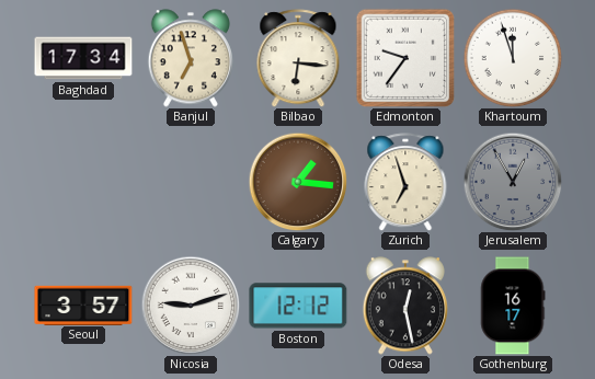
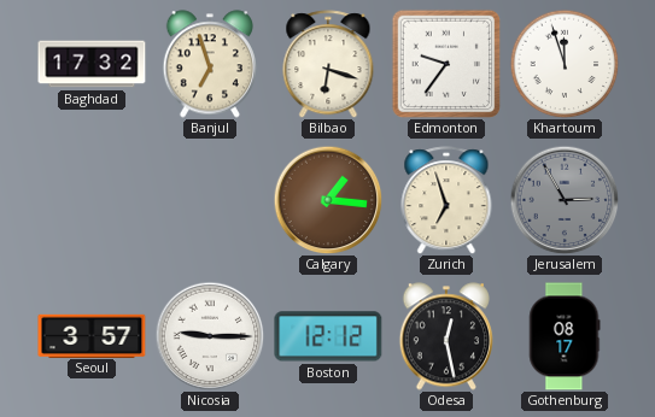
Baghdad: 17:34 -> 17:32 (92, 64)
Bilbao: 6:16 -> 6:18 (328, 64)
Jerusalem: 12:55 -> 2:55 (565, 200)
Nicosia: 9:12 -> 9:15 (210, 336)
Gothenburg: 16:17 -> 08:17 (565, 336)
